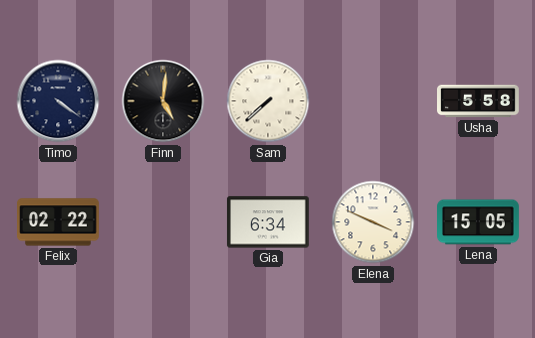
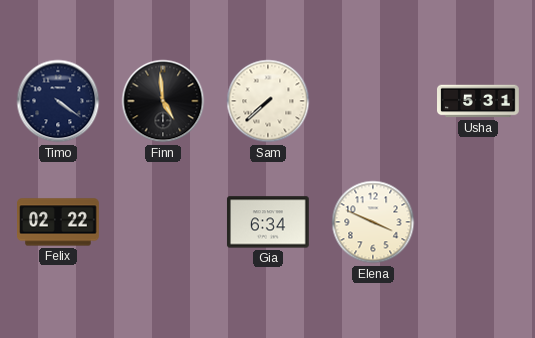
Finn: 5:01 -> 4:59 (163, 101)
Usha: 5:58 -> 5:31 (479, 101)
Lena: 15:05 -> none (479, 222)
